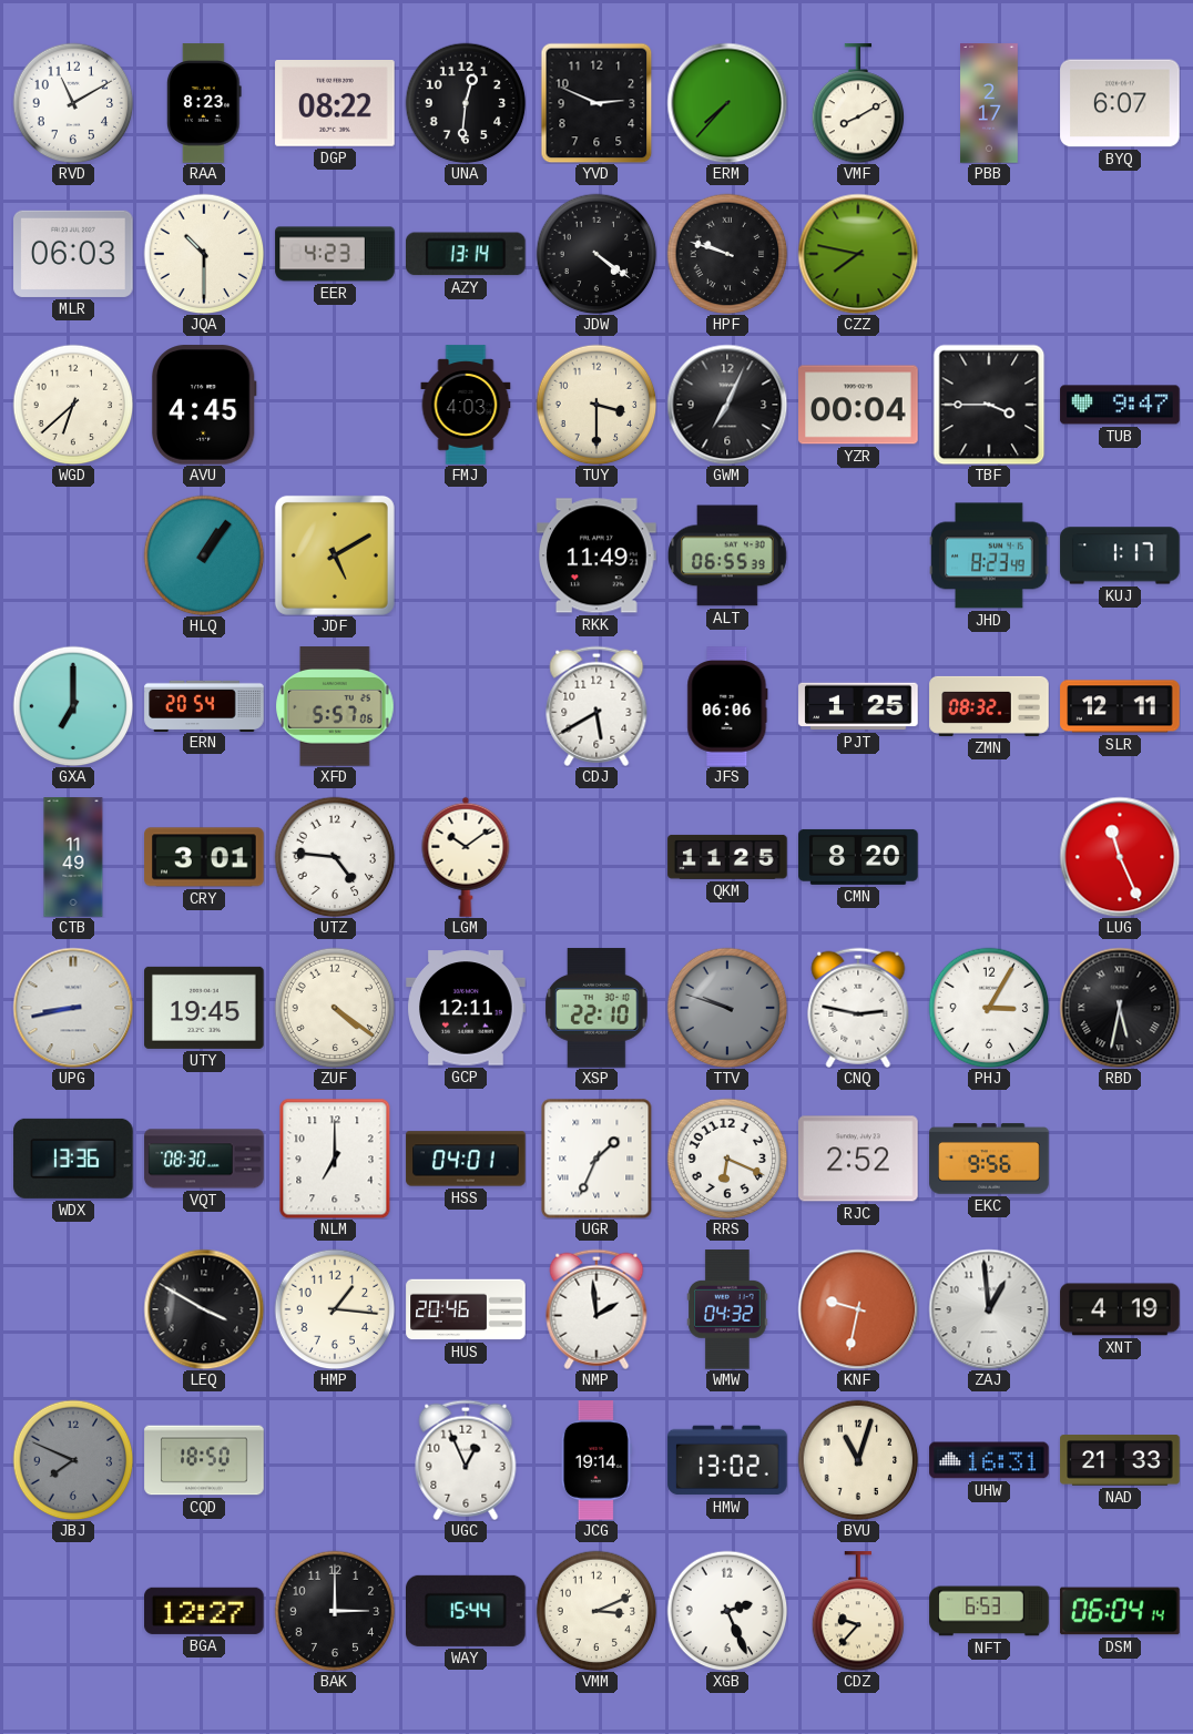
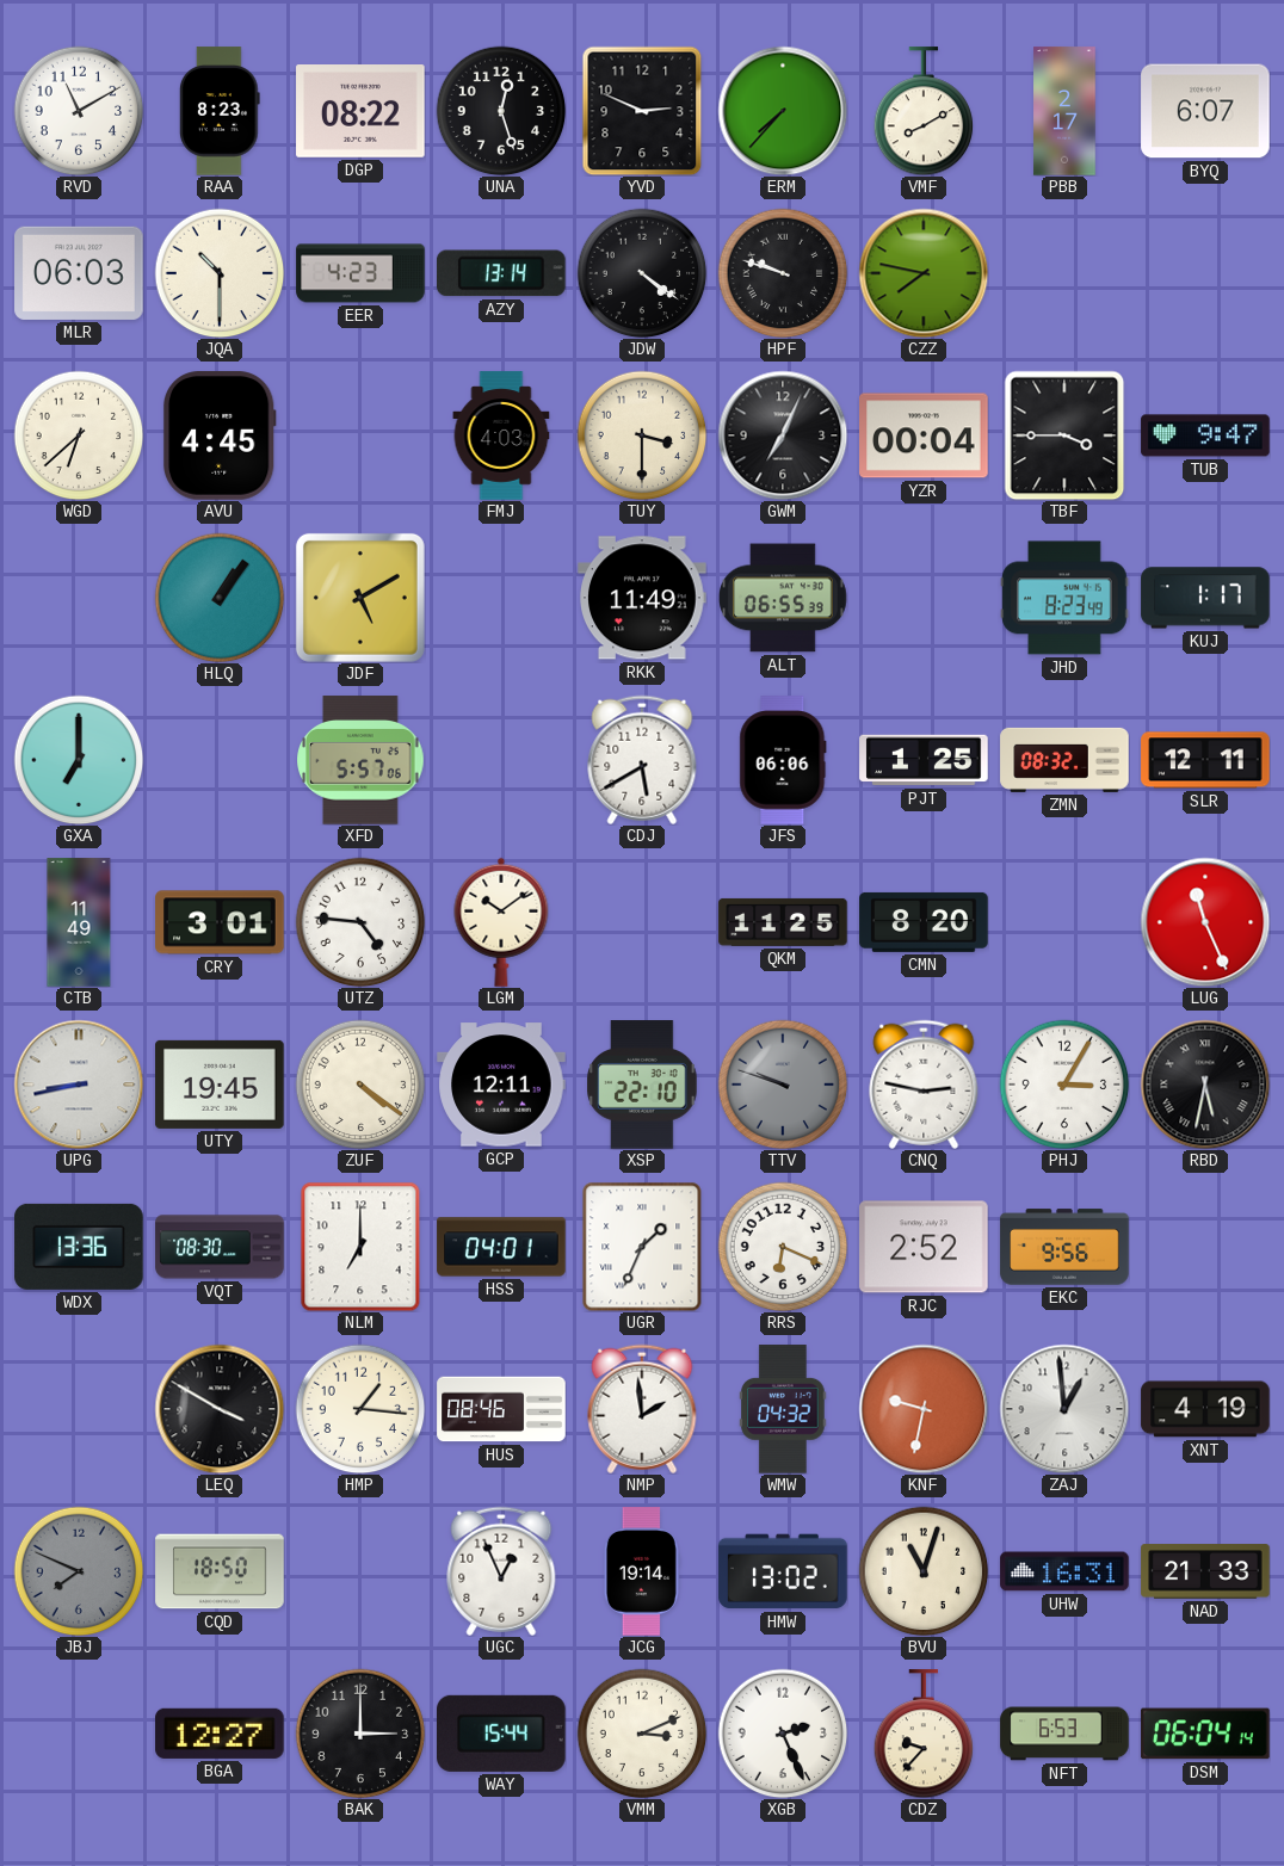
UNA: 12:31 -> 12:27 (501, 111)
ERN: 20:54 -> none (204, 705)
HUS: 20:46 -> 08:46 (501, 1409)
